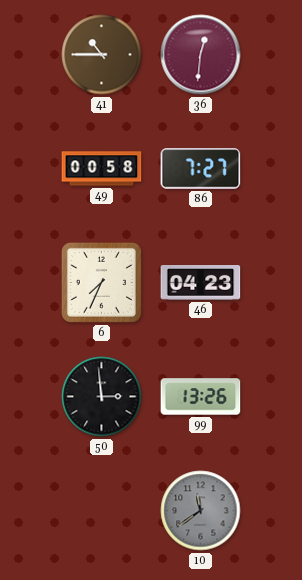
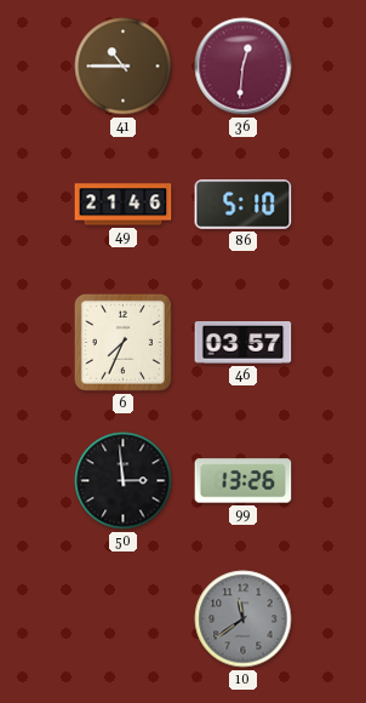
49: 00:58 -> 21:46 (124, 205)
86: 7:27 -> 5:10 (244, 205)
46: 04:23 -> 03:57 (244, 343)
